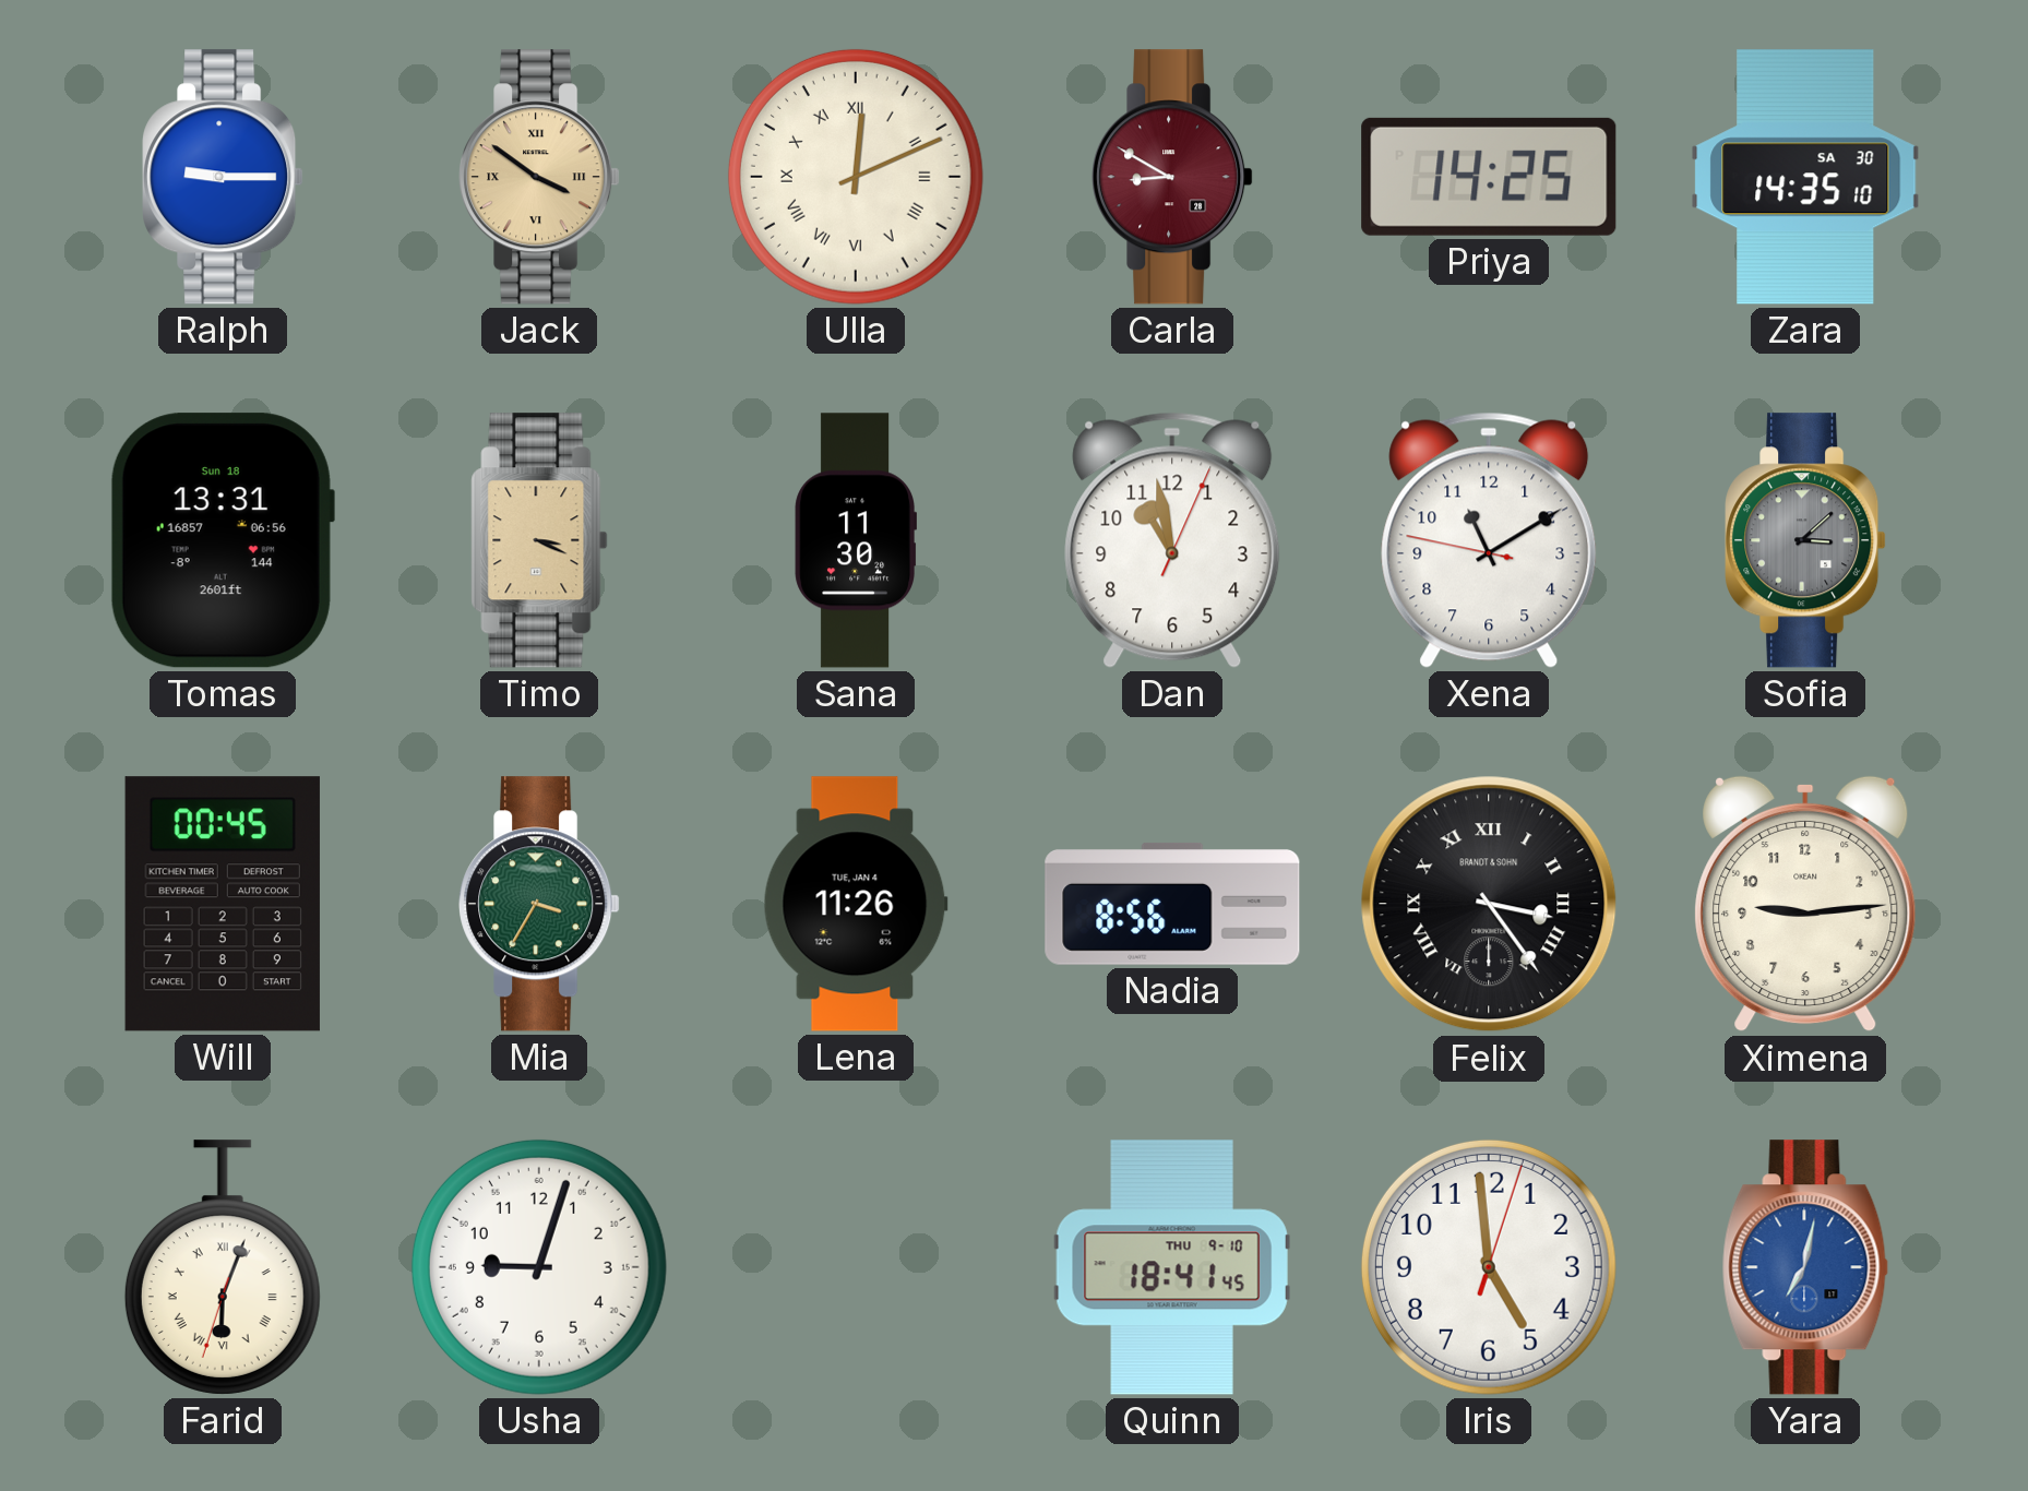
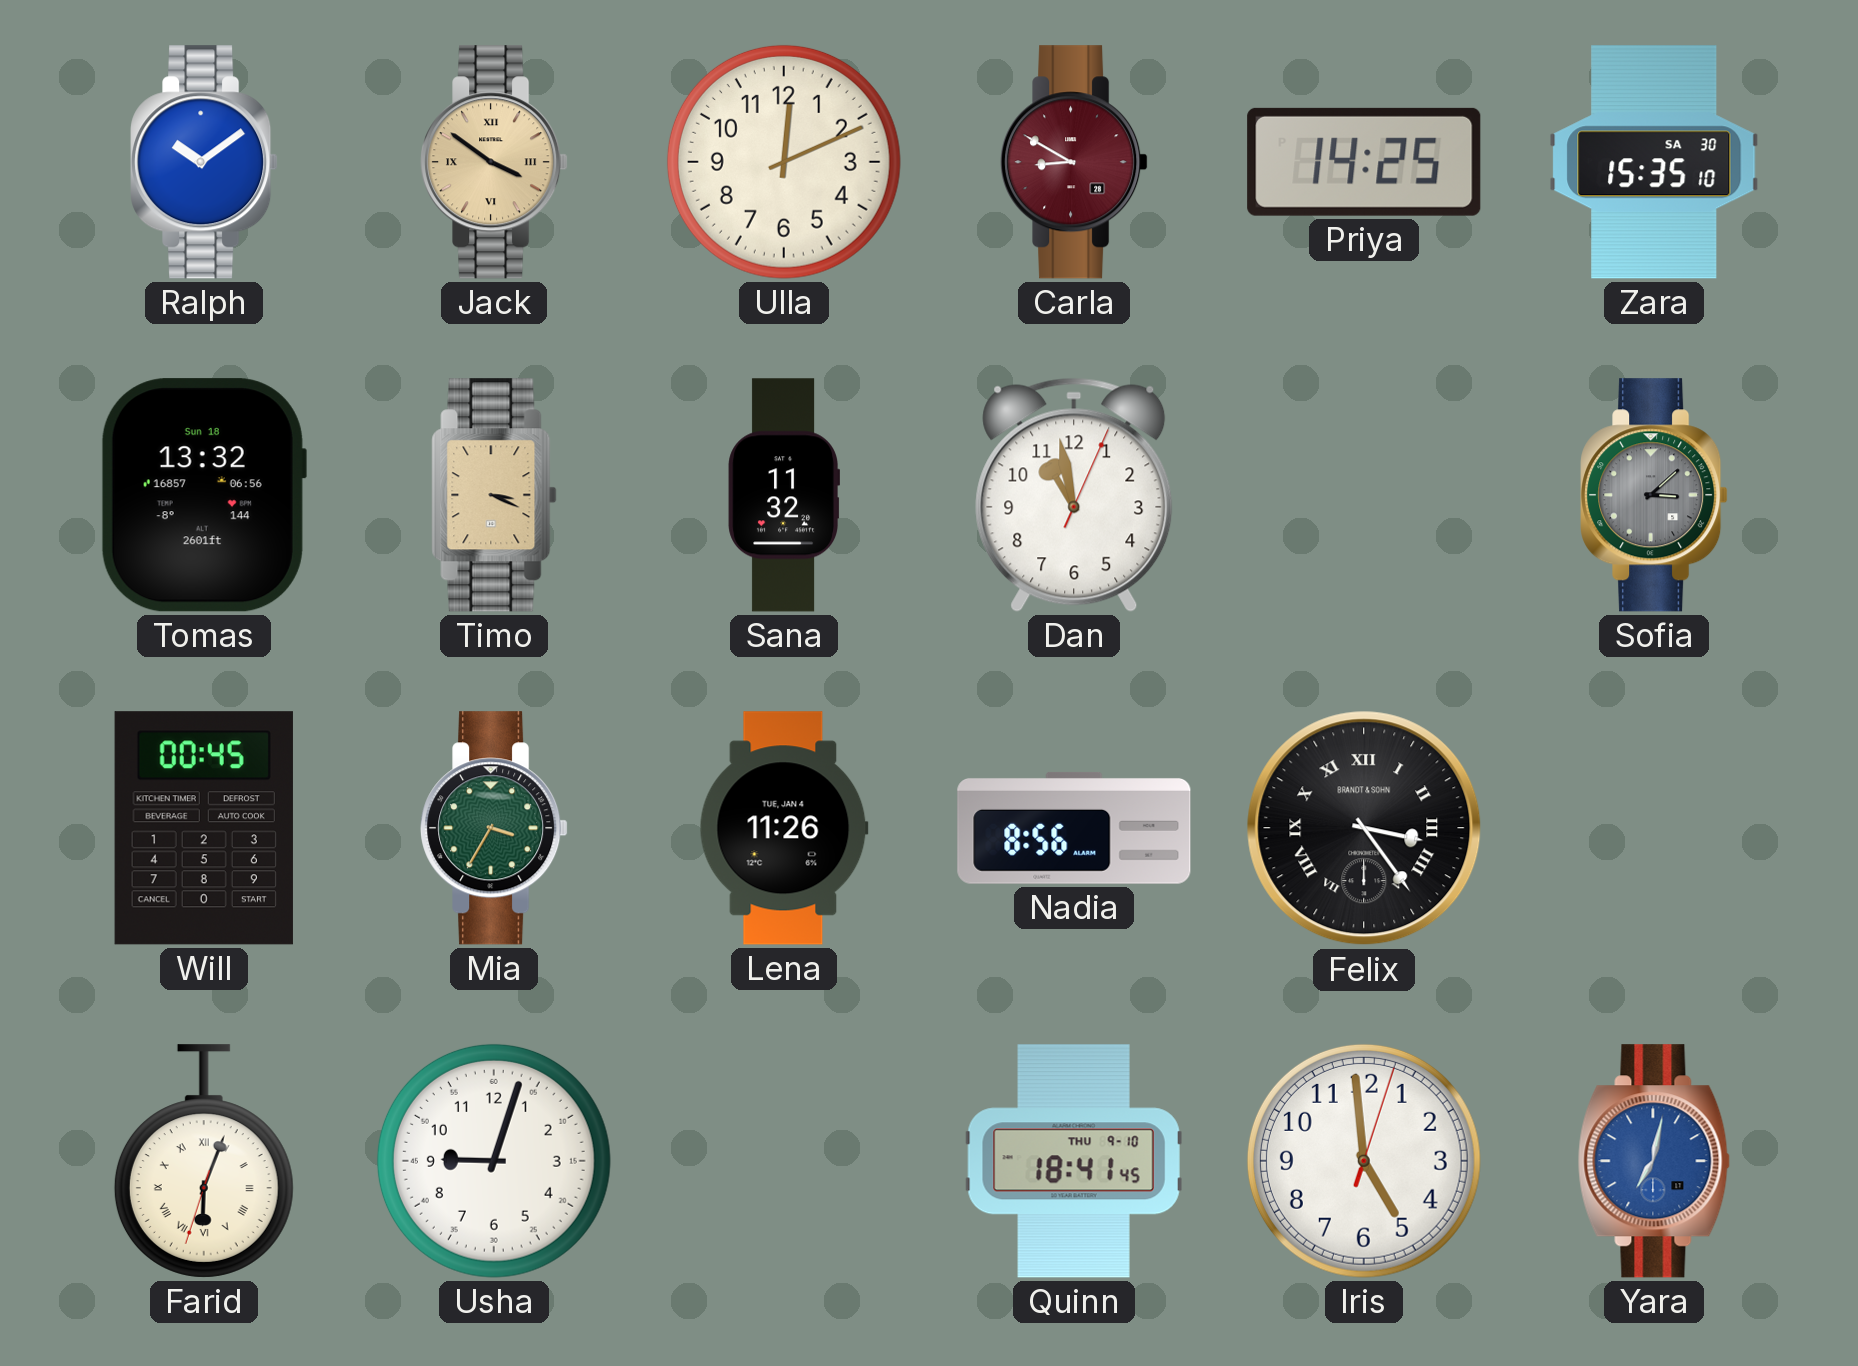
Ralph: 9:15 -> 10:09 (204, 162)
Ulla numerals: Roman -> Arabic (784, 162)
Zara: 14:35 -> 15:35 (1654, 162)
Tomas: 13:31 -> 13:32 (203, 495)
Sana: 11:30 -> 11:32 (783, 495)
Xena: 11:09 -> none (1489, 540)
Ximena: 9:14 -> none (1805, 904)
